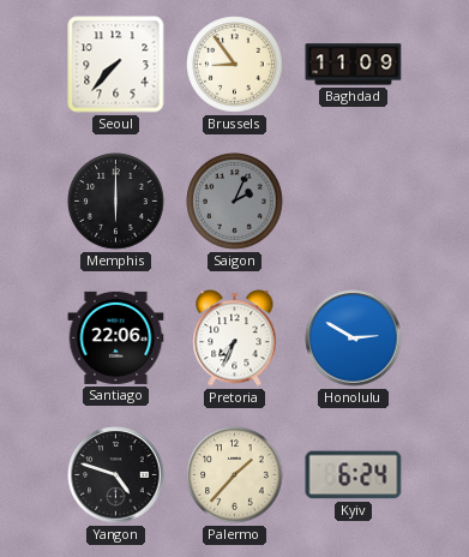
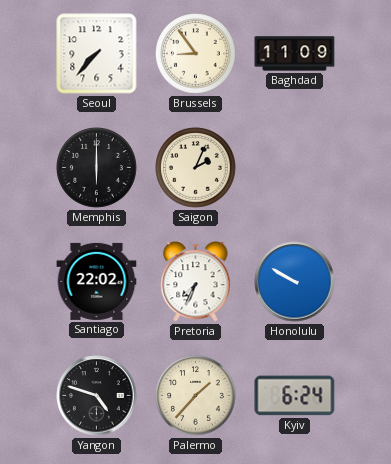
Saigon dial: grey -> cream (196, 168)
Santiago: 22:06 -> 22:02 (97, 281)
Honolulu: 2:50 -> 9:50 (295, 282)
